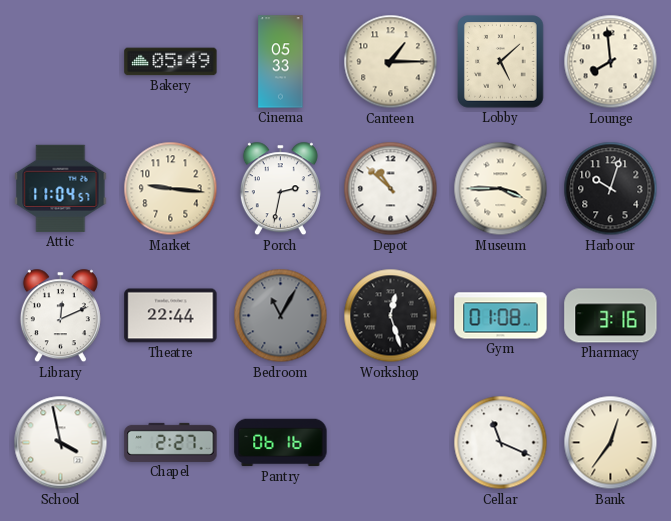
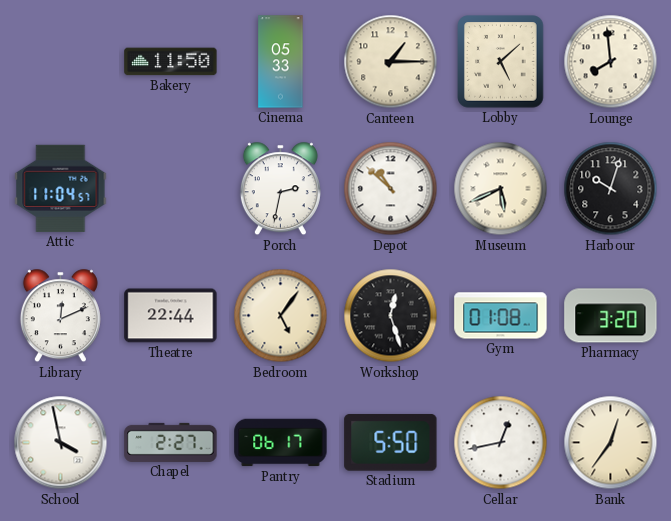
Bakery: 05:49 -> 11:50 (171, 62)
Market: 9:16 -> none (171, 189)
Museum: 3:45 -> 5:41 (501, 189)
Bedroom: 11:05 -> 5:06 (281, 316)
Bedroom dial: grey -> cream (281, 316)
Pharmacy: 3:16 -> 3:20 (611, 316)
Pantry: 06:16 -> 06:17 (281, 443)
Stadium: none -> 5:50 (391, 442)
Cellar: 11:19 -> 12:43 (501, 443)
